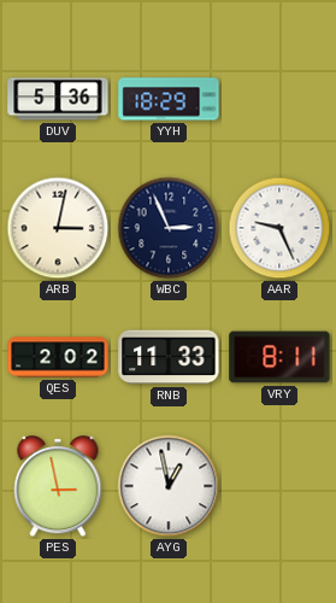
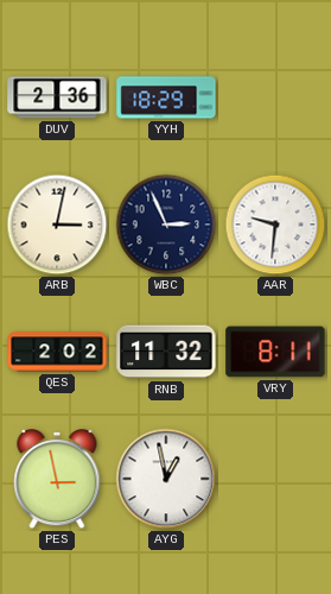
DUV: 5:36 -> 2:36 (57, 97)
AAR: 9:26 -> 9:31 (275, 225)
RNB: 11:33 -> 11:32 (166, 352)
